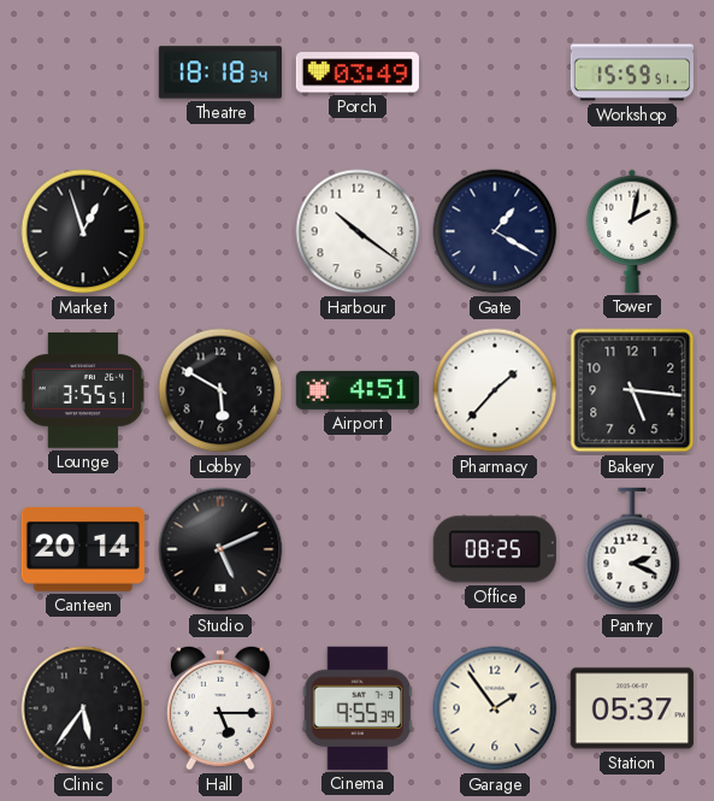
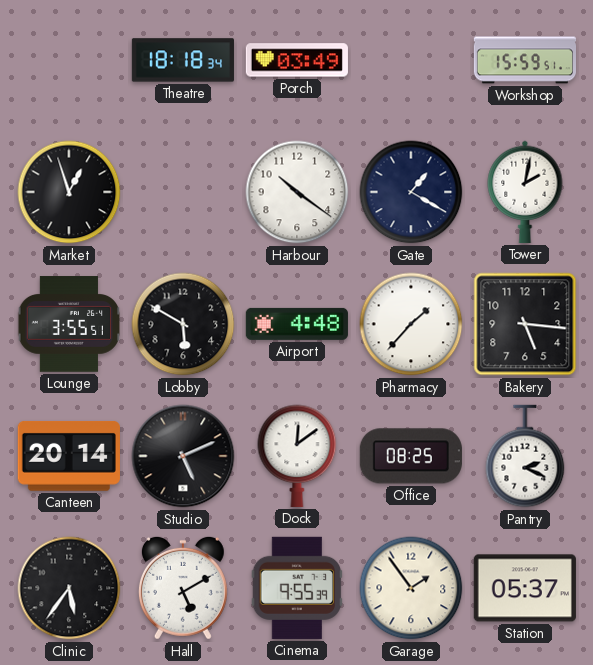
Airport: 4:51 -> 4:48 (297, 324)
Dock: none -> 12:09 (297, 456)
Hall: 5:15 -> 5:10 (183, 588)
